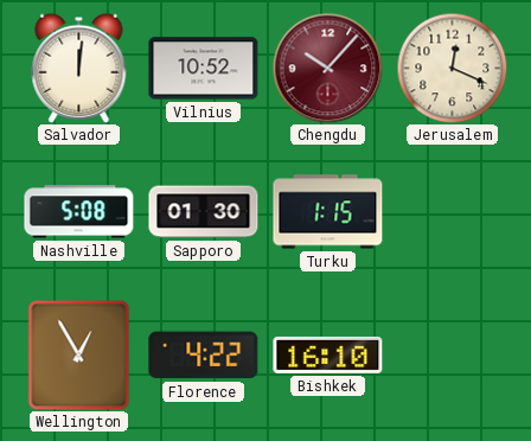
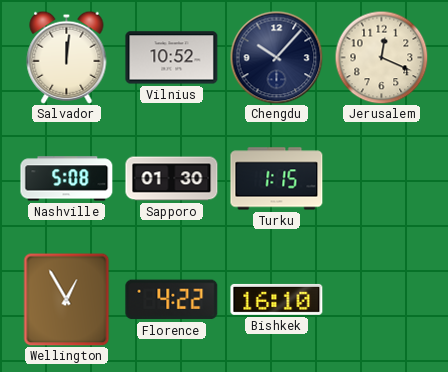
Chengdu dial: burgundy -> navy (276, 57)
